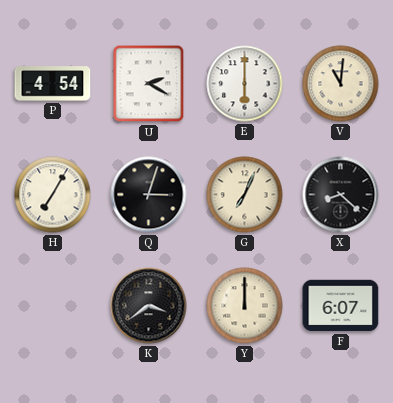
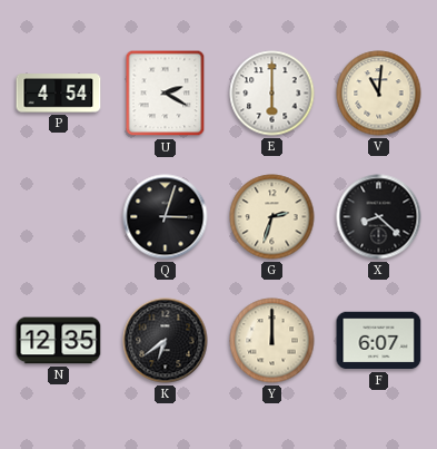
H: 7:05 -> none (53, 195)
G: 7:04 -> 2:33 (272, 217)
N: none -> 12:35 (59, 341)
K: 3:39 -> 6:39 (166, 341)
